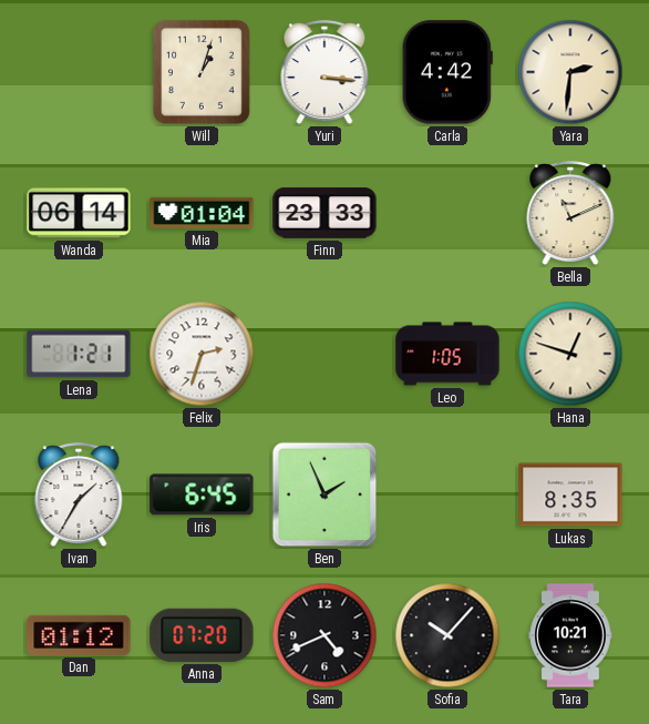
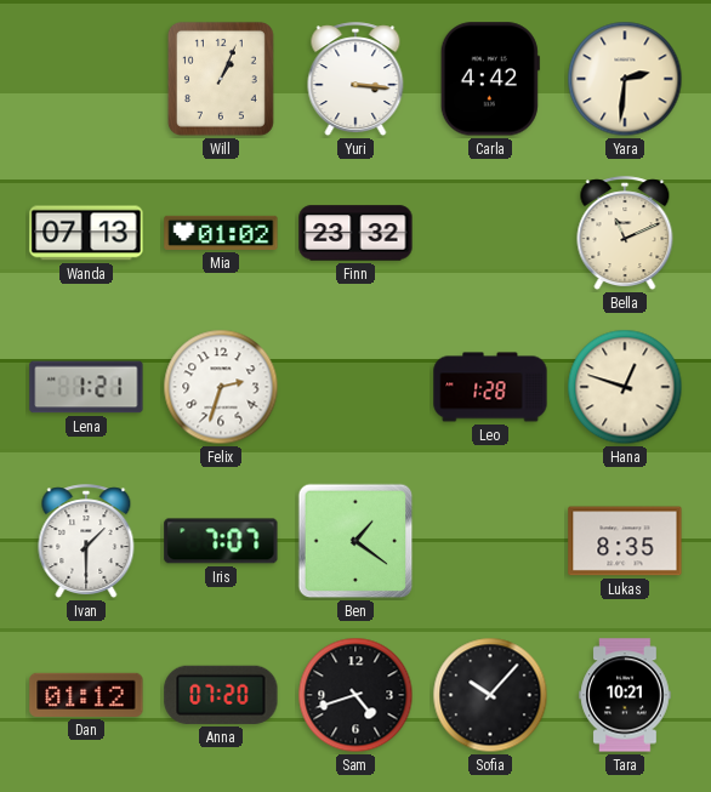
Will: 1:03 -> 1:04 (221, 79)
Wanda: 06:14 -> 07:13 (86, 233)
Mia: 01:04 -> 01:02 (221, 233)
Finn: 23:33 -> 23:32 (355, 233)
Leo: 1:05 -> 1:28 (490, 387)
Ivan: 1:35 -> 1:30 (86, 542)
Iris: 6:45 -> 7:07 (221, 541)
Ben: 1:56 -> 1:21 (355, 541)
Sam: 4:41 -> 4:42 (355, 695)
